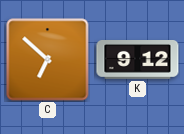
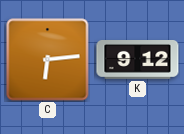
C: 6:52 -> 6:14 (48, 60)
